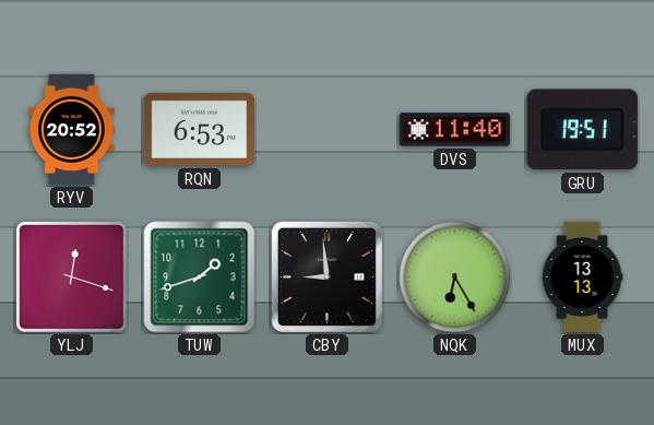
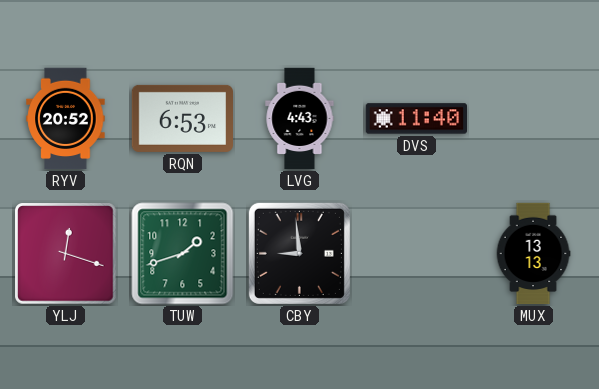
LVG: none -> 4:43 (300, 119)
GRU: 19:51 -> none (582, 130)
NQK: 6:25 -> none (455, 278)
